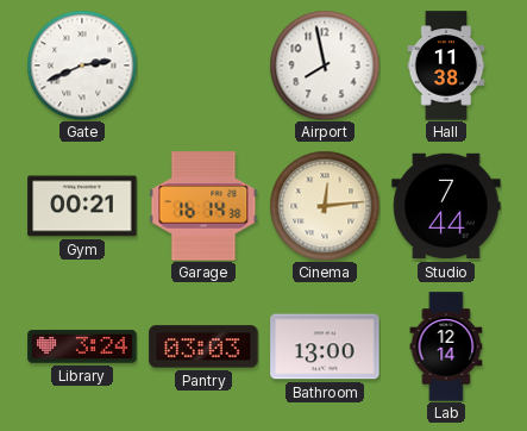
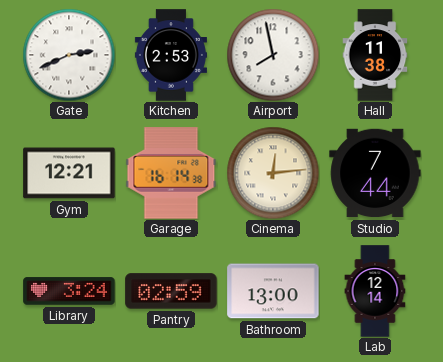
Kitchen: none -> 2:53 (171, 55)
Gym: 00:21 -> 12:21 (69, 173)
Pantry: 03:03 -> 02:59 (171, 291)
